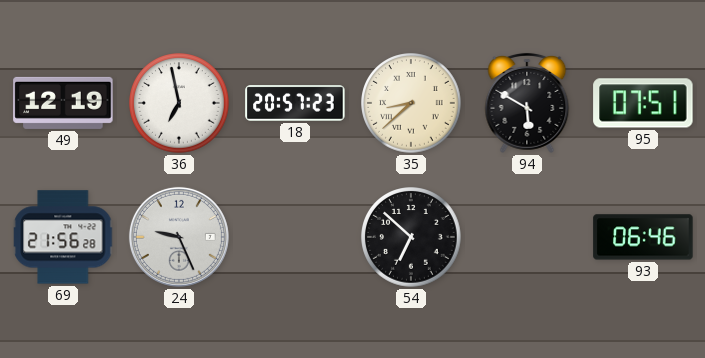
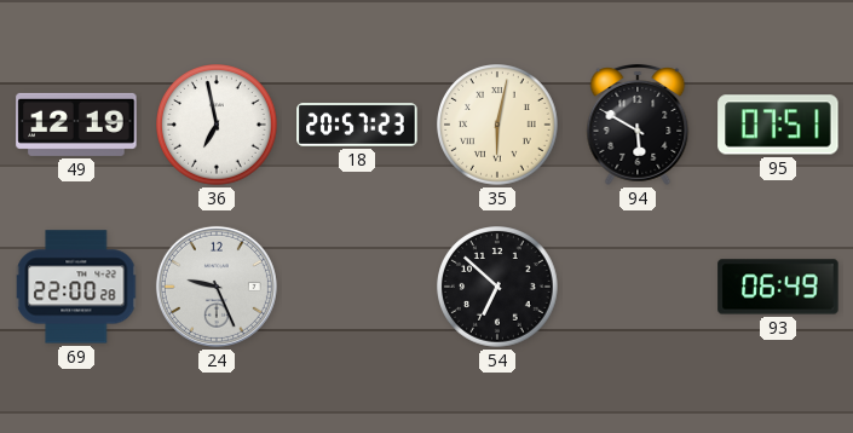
35: 8:38 -> 6:02 (497, 125)
69: 21:56 -> 22:00 (77, 287)
93: 06:46 -> 06:49 (778, 287)
